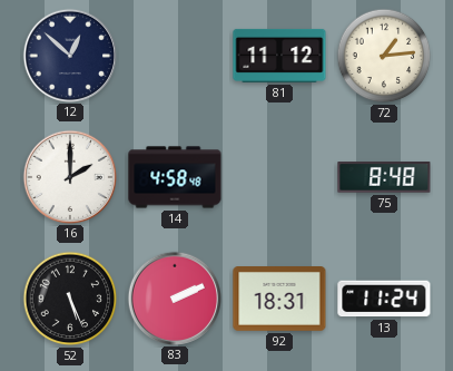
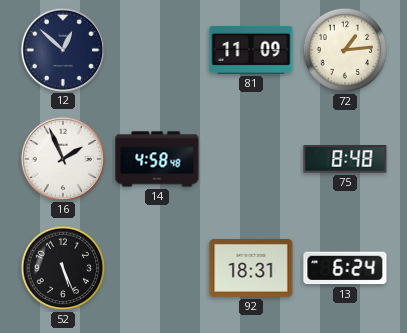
81: 11:12 -> 11:09 (251, 50)
16: 2:00 -> 1:56 (62, 158)
83: 2:11 -> none (174, 297)
13: 11:24 -> 6:24 (345, 268)
